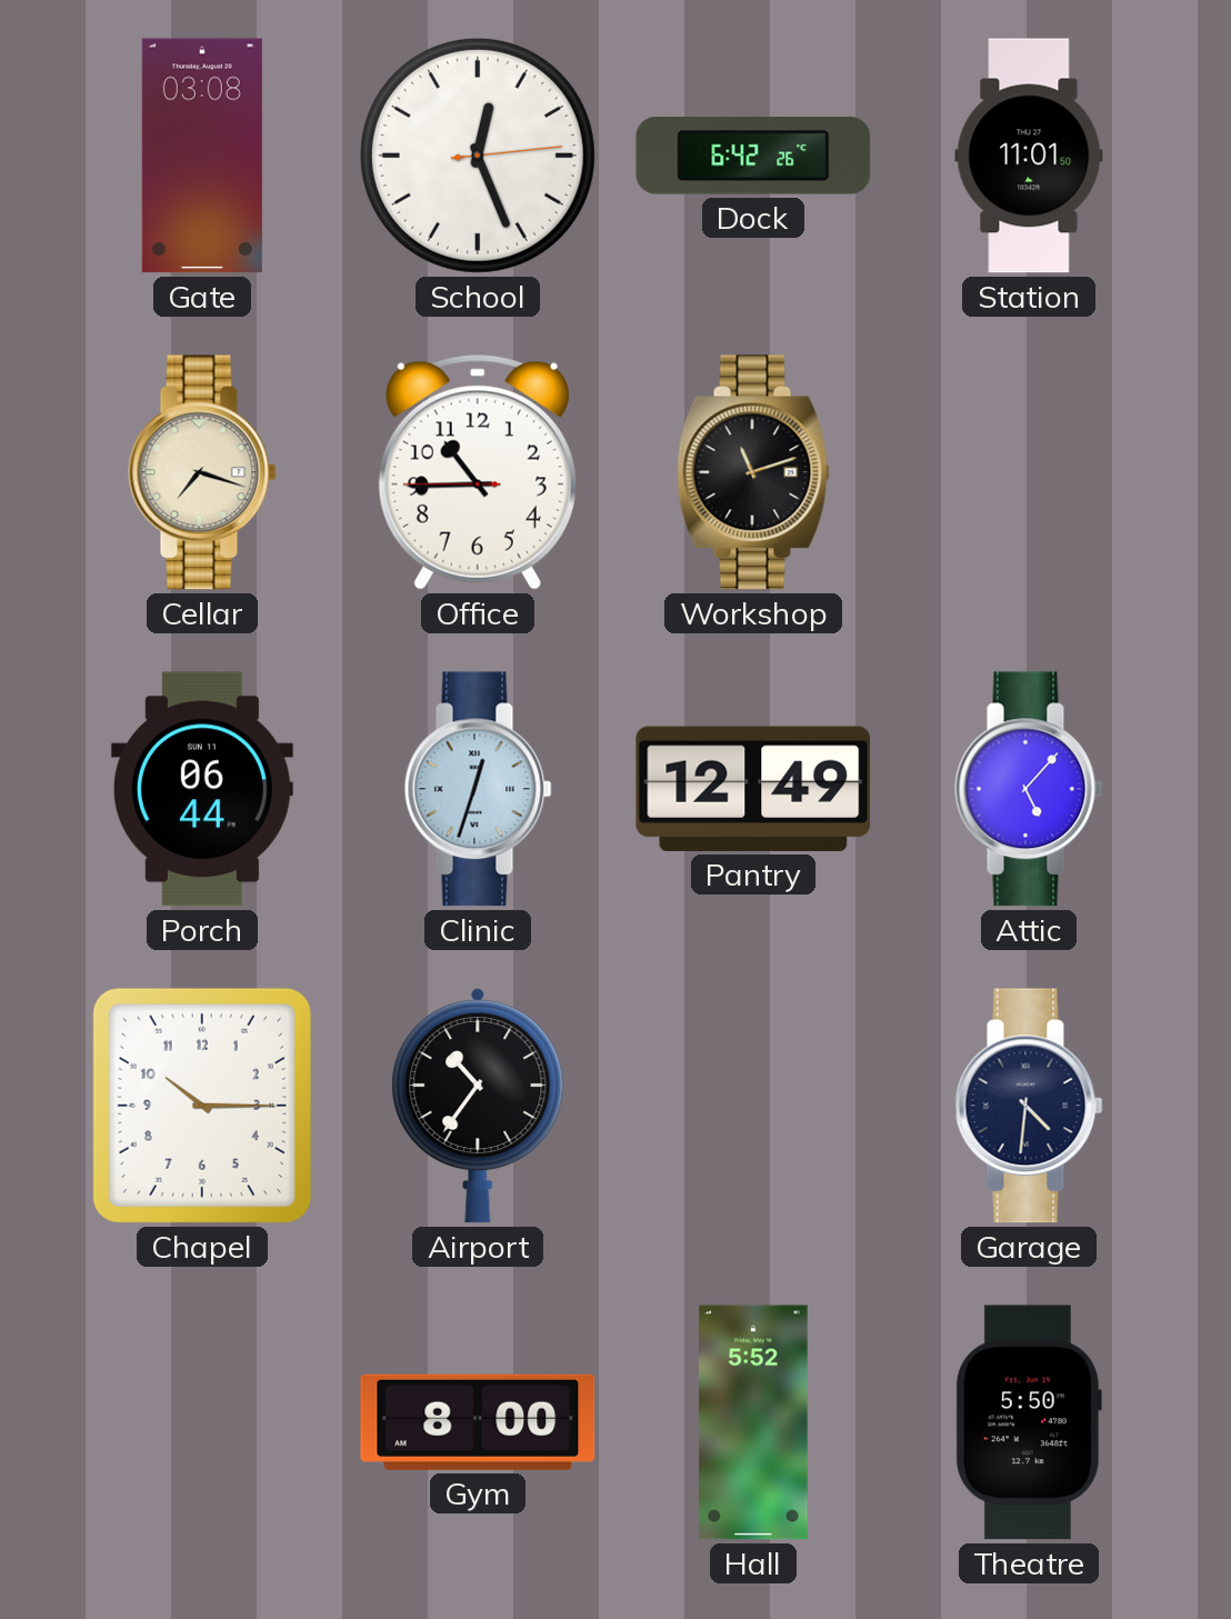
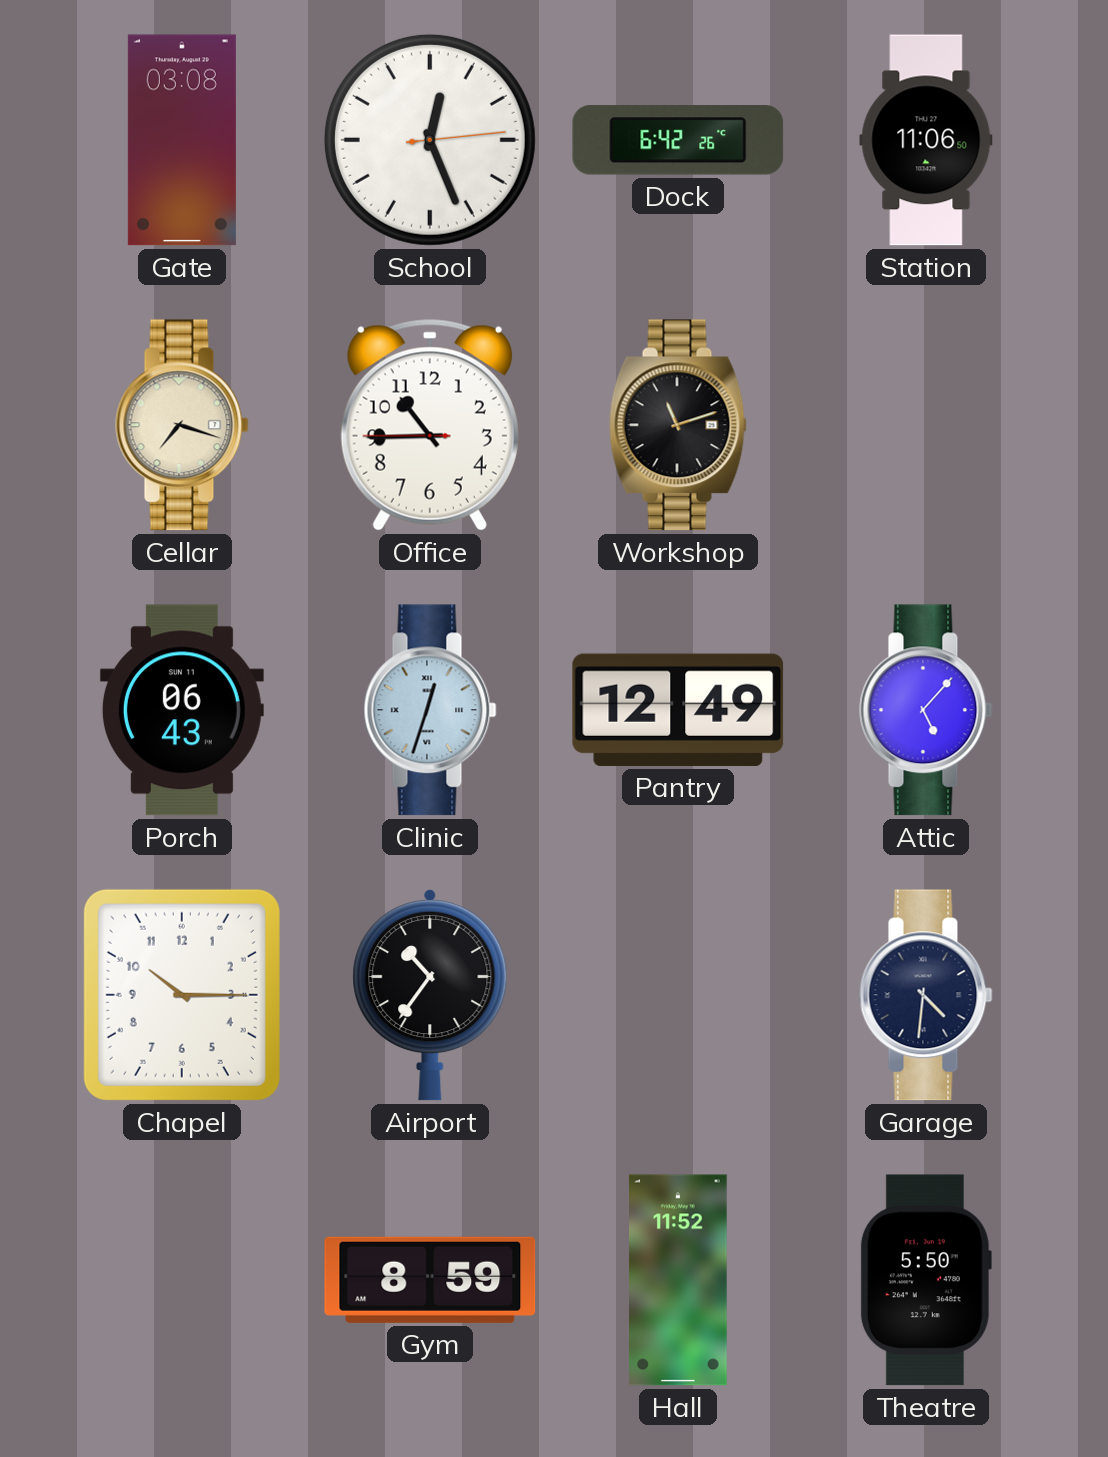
Station: 11:01 -> 11:06 (926, 140)
Porch: 06:44 -> 06:43 (182, 710)
Gym: 8:00 -> 8:59 (430, 1280)
Hall: 5:52 -> 11:52 (679, 1280)
